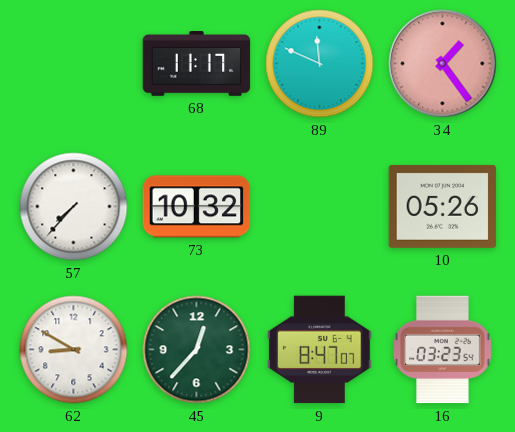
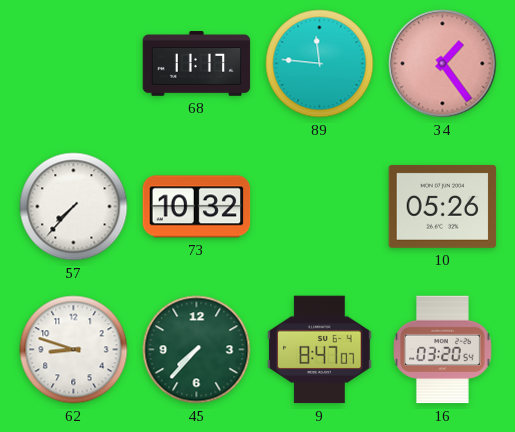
89: 11:49 -> 11:46 (320, 64)
62: 8:50 -> 8:48 (74, 350)
45: 12:37 -> 7:37 (197, 350)
16: 03:23 -> 03:20 (443, 350)
